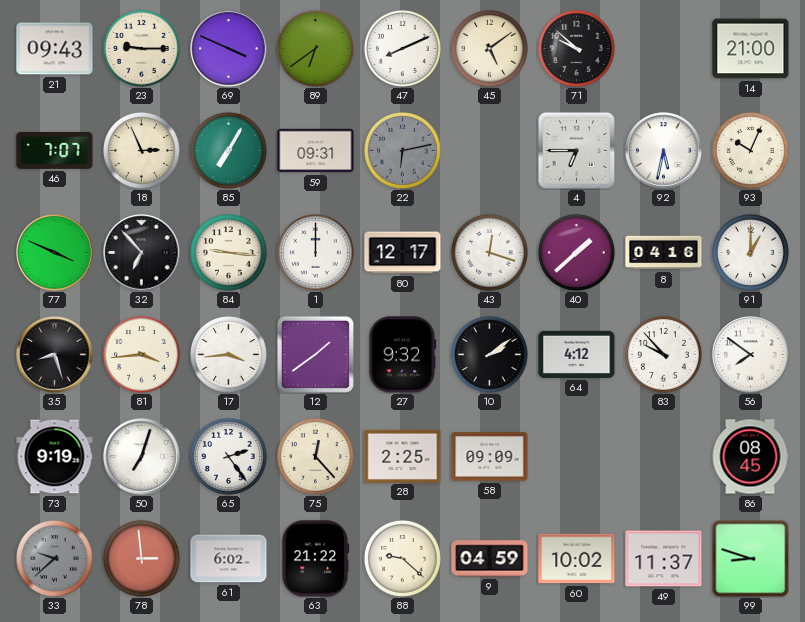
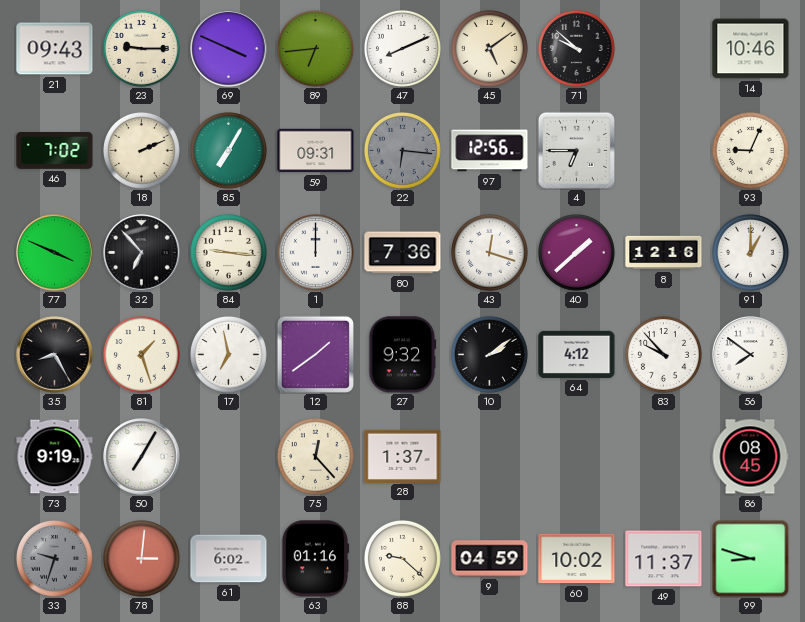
89: 6:39 -> 6:44 (315, 48)
14: 21:00 -> 10:46 (751, 49)
46: 7:07 -> 7:02 (55, 150)
18: 2:56 -> 2:11 (141, 150)
22: 6:13 -> 6:16 (402, 150)
97: none -> 12:56 (490, 151)
92: 5:32 -> none (664, 151)
93: 10:04 -> 9:04 (750, 150)
80: 12:17 -> 7:36 (403, 253)
8: 04:16 -> 12:16 (664, 253)
35: 8:27 -> 8:25 (55, 355)
81: 3:44 -> 1:27 (141, 354)
17: 3:44 -> 6:58 (228, 354)
50: 7:03 -> 7:05 (142, 457)
65: 2:24 -> none (228, 456)
28: 2:25 -> 1:37 (403, 456)
58: 09:09 -> none (490, 457)
33: 9:38 -> 9:33 (54, 558)
78: 2:59 -> 3:01 (141, 558)
63: 21:22 -> 01:16 (315, 559)
